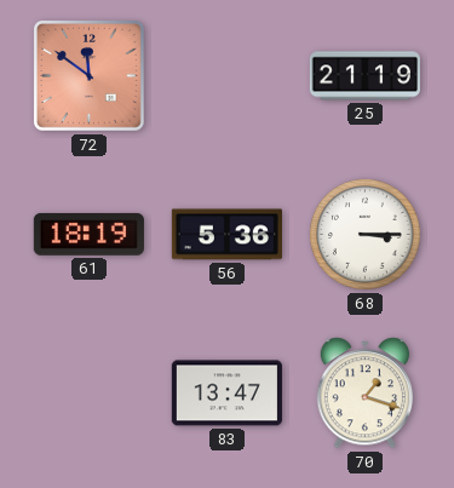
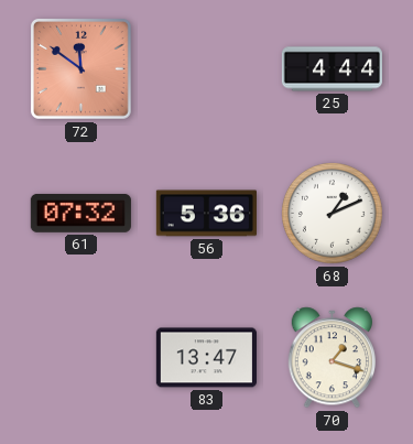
25: 21:19 -> 4:44 (332, 69)
61: 18:19 -> 07:32 (80, 213)
68: 3:15 -> 1:11 (333, 214)
